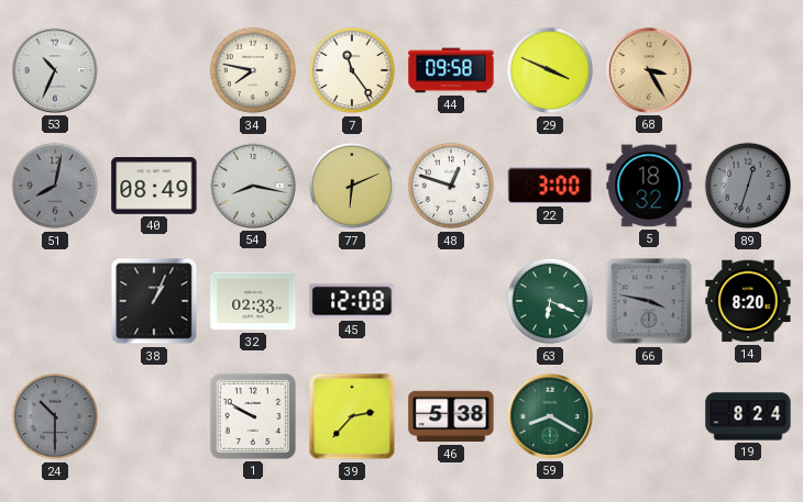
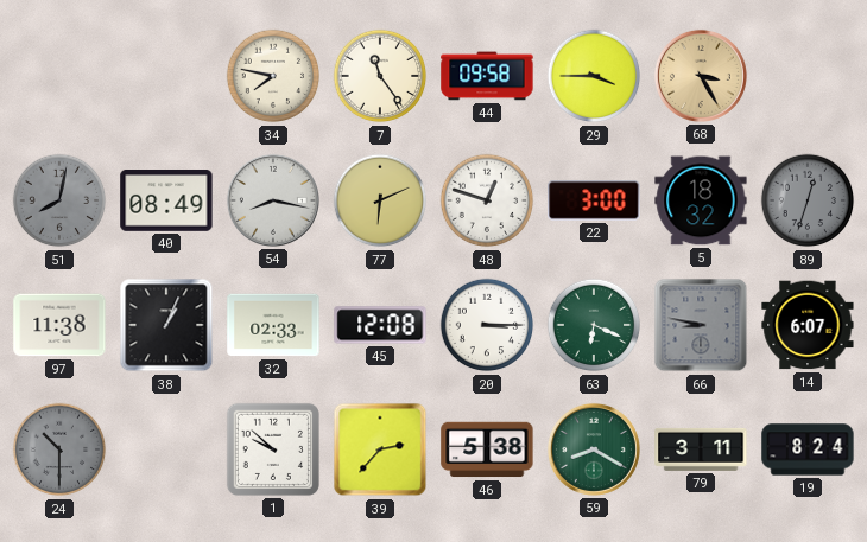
53: 10:34 -> none (55, 70)
29: 3:49 -> 3:45 (594, 76)
97: none -> 11:38 (59, 325)
20: none -> 3:15 (487, 325)
66: 3:47 -> 8:47 (701, 325)
14: 8:20 -> 6:07 (808, 325)
1: 9:50 -> 9:52 (273, 449)
79: none -> 3:11 (701, 449)
